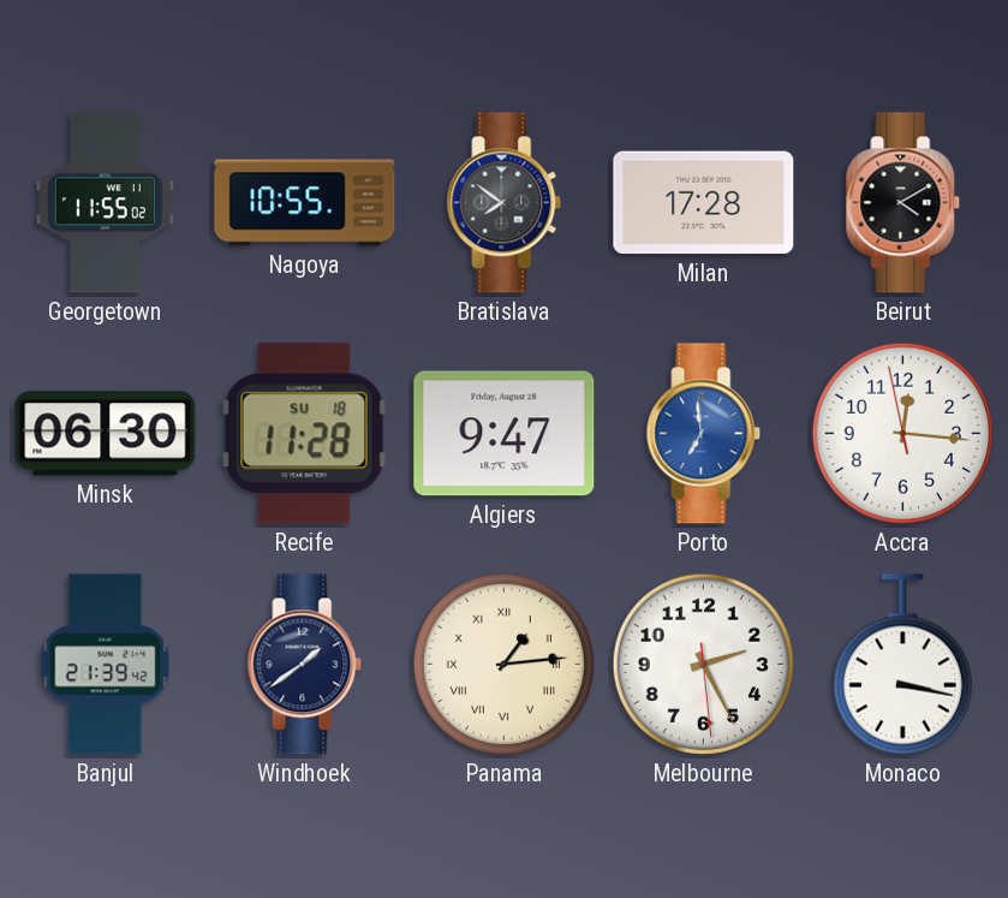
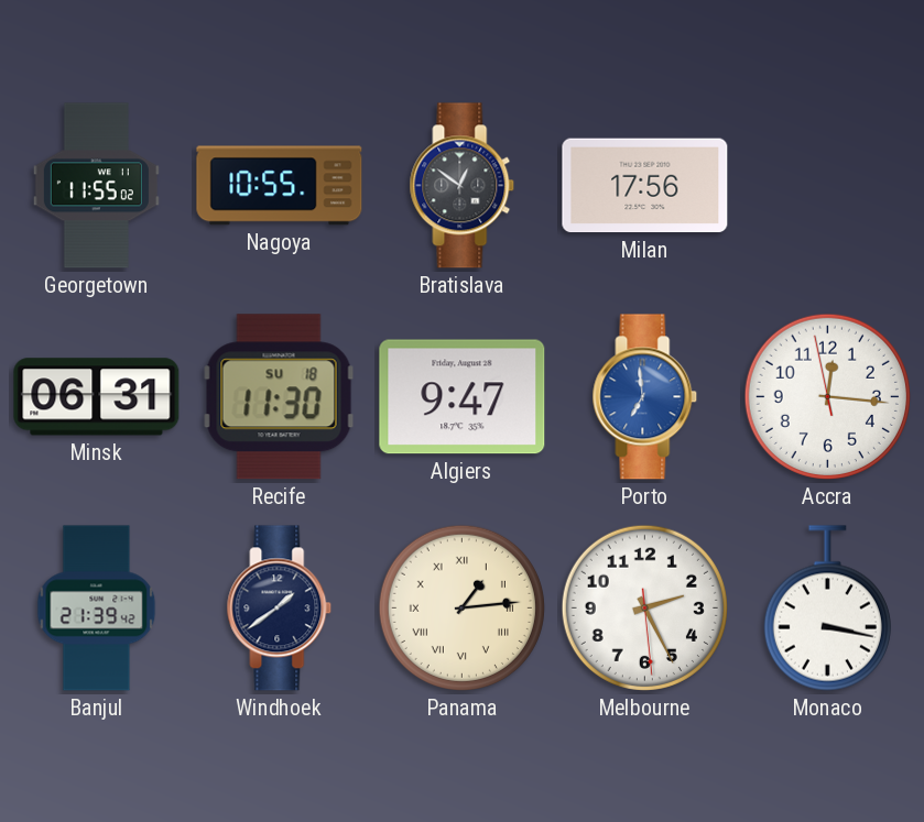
Bratislava: 7:51 -> 12:51 (463, 186)
Milan: 17:28 -> 17:56 (645, 186)
Beirut: 4:10 -> none (903, 203)
Minsk: 06:30 -> 06:31 (97, 397)
Recife: 11:28 -> 11:30 (280, 397)
